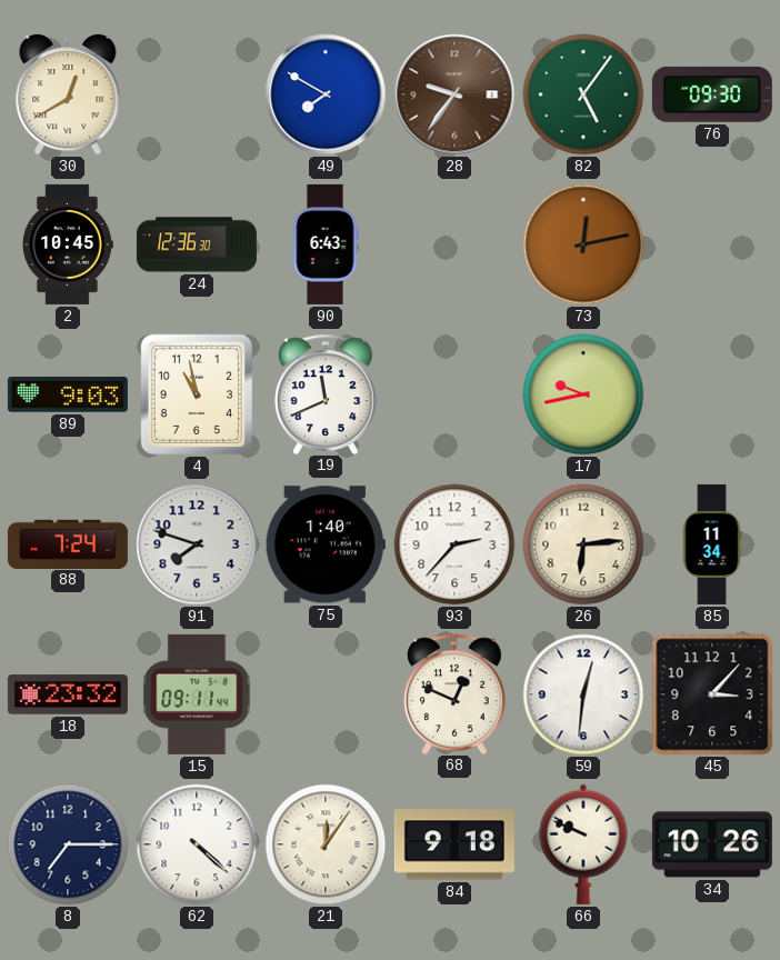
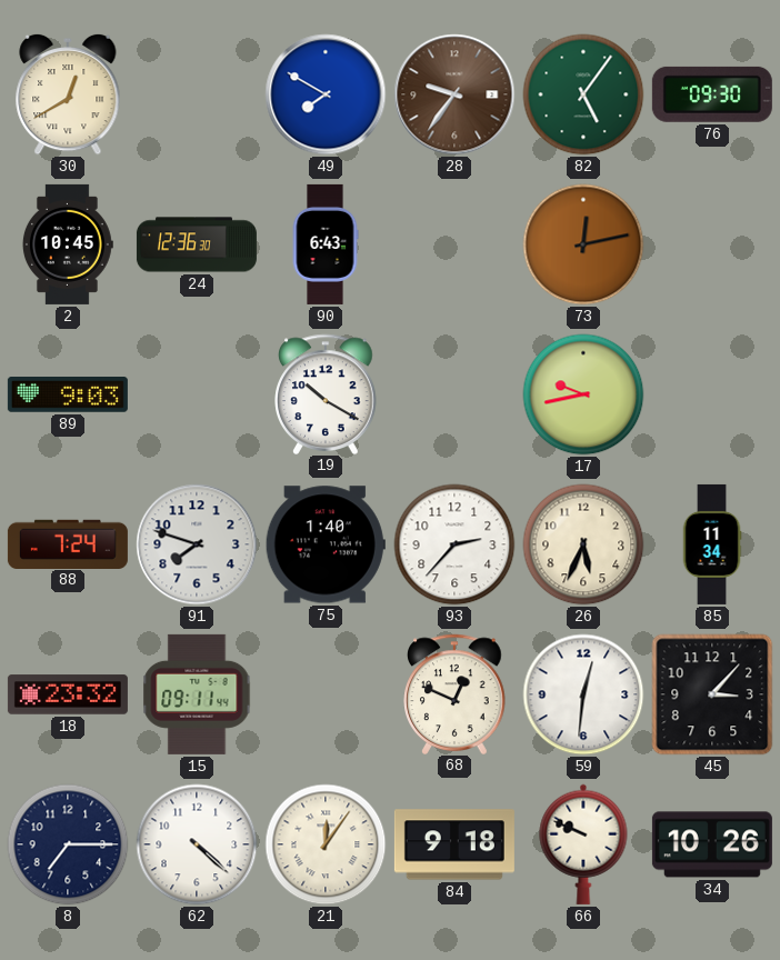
4: 10:58 -> none (197, 394)
19: 11:41 -> 10:20 (326, 393)
26: 6:14 -> 5:34 (583, 544)
